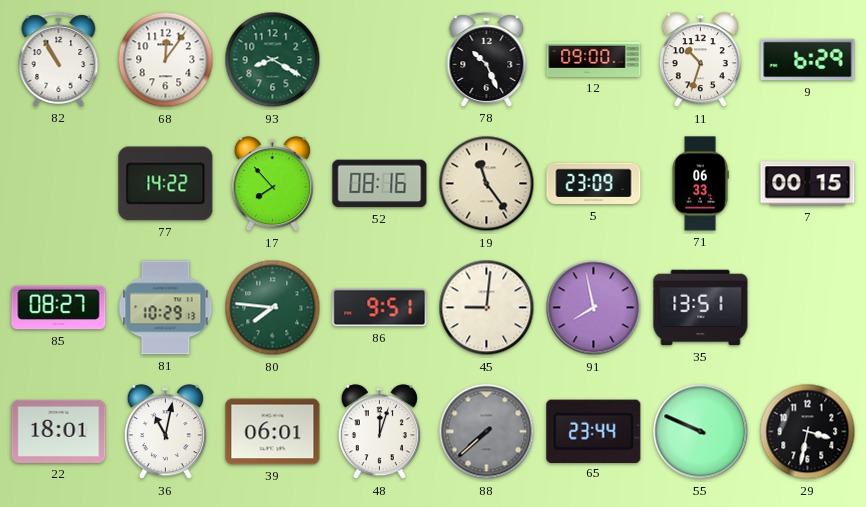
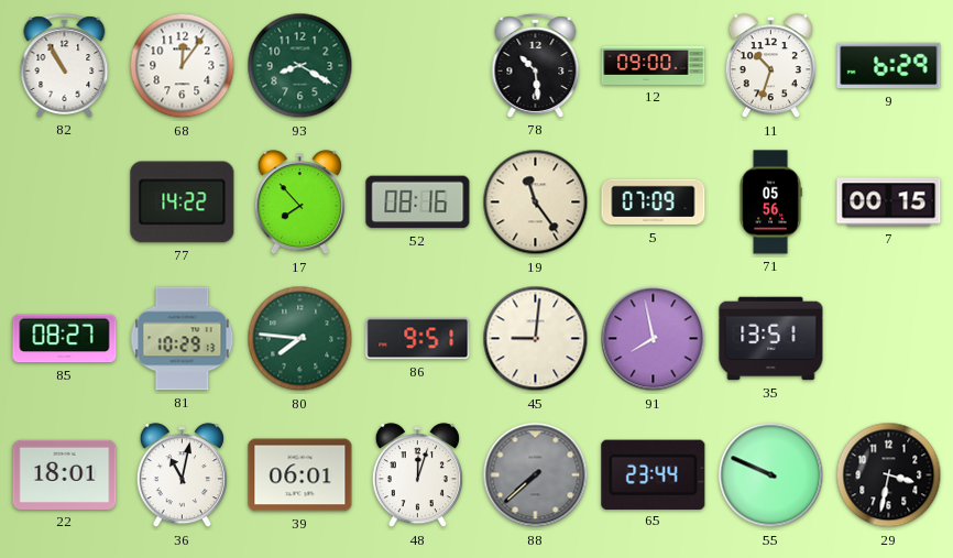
78: 10:26 -> 10:29 (536, 66)
5: 23:09 -> 07:09 (654, 203)
71: 06:33 -> 05:56 (770, 203)
